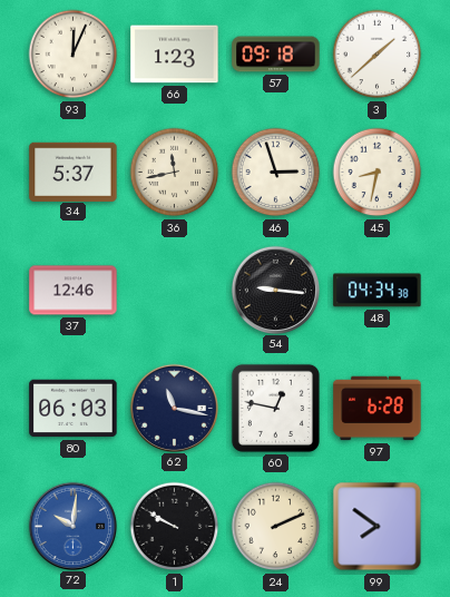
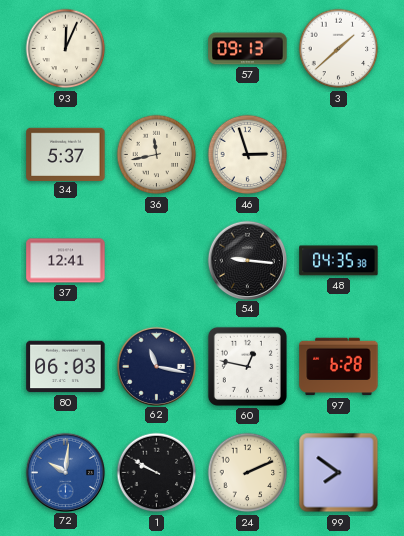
66: 1:23 -> none (175, 55)
57: 09:18 -> 09:13 (248, 49)
45: 8:32 -> none (378, 173)
37: 12:46 -> 12:41 (66, 261)
48: 04:34 -> 04:35 (339, 261)
